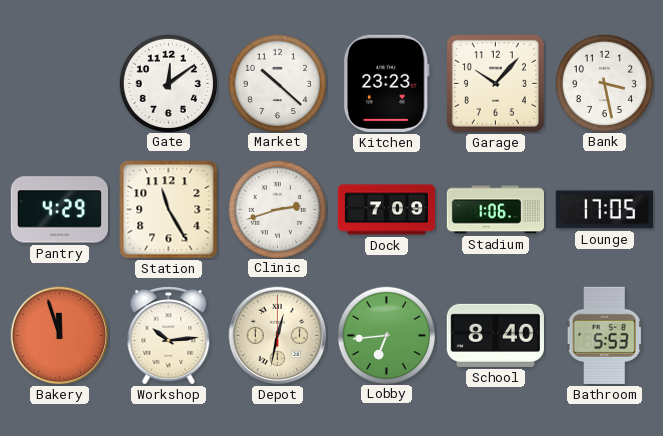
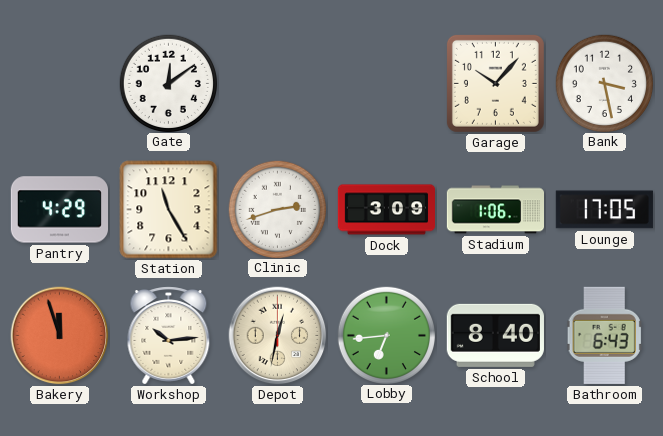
Market: 10:22 -> none (277, 83)
Kitchen: 23:23 -> none (386, 83)
Dock: 7:09 -> 3:09 (386, 210)
Bathroom: 5:53 -> 6:43 (605, 335)
